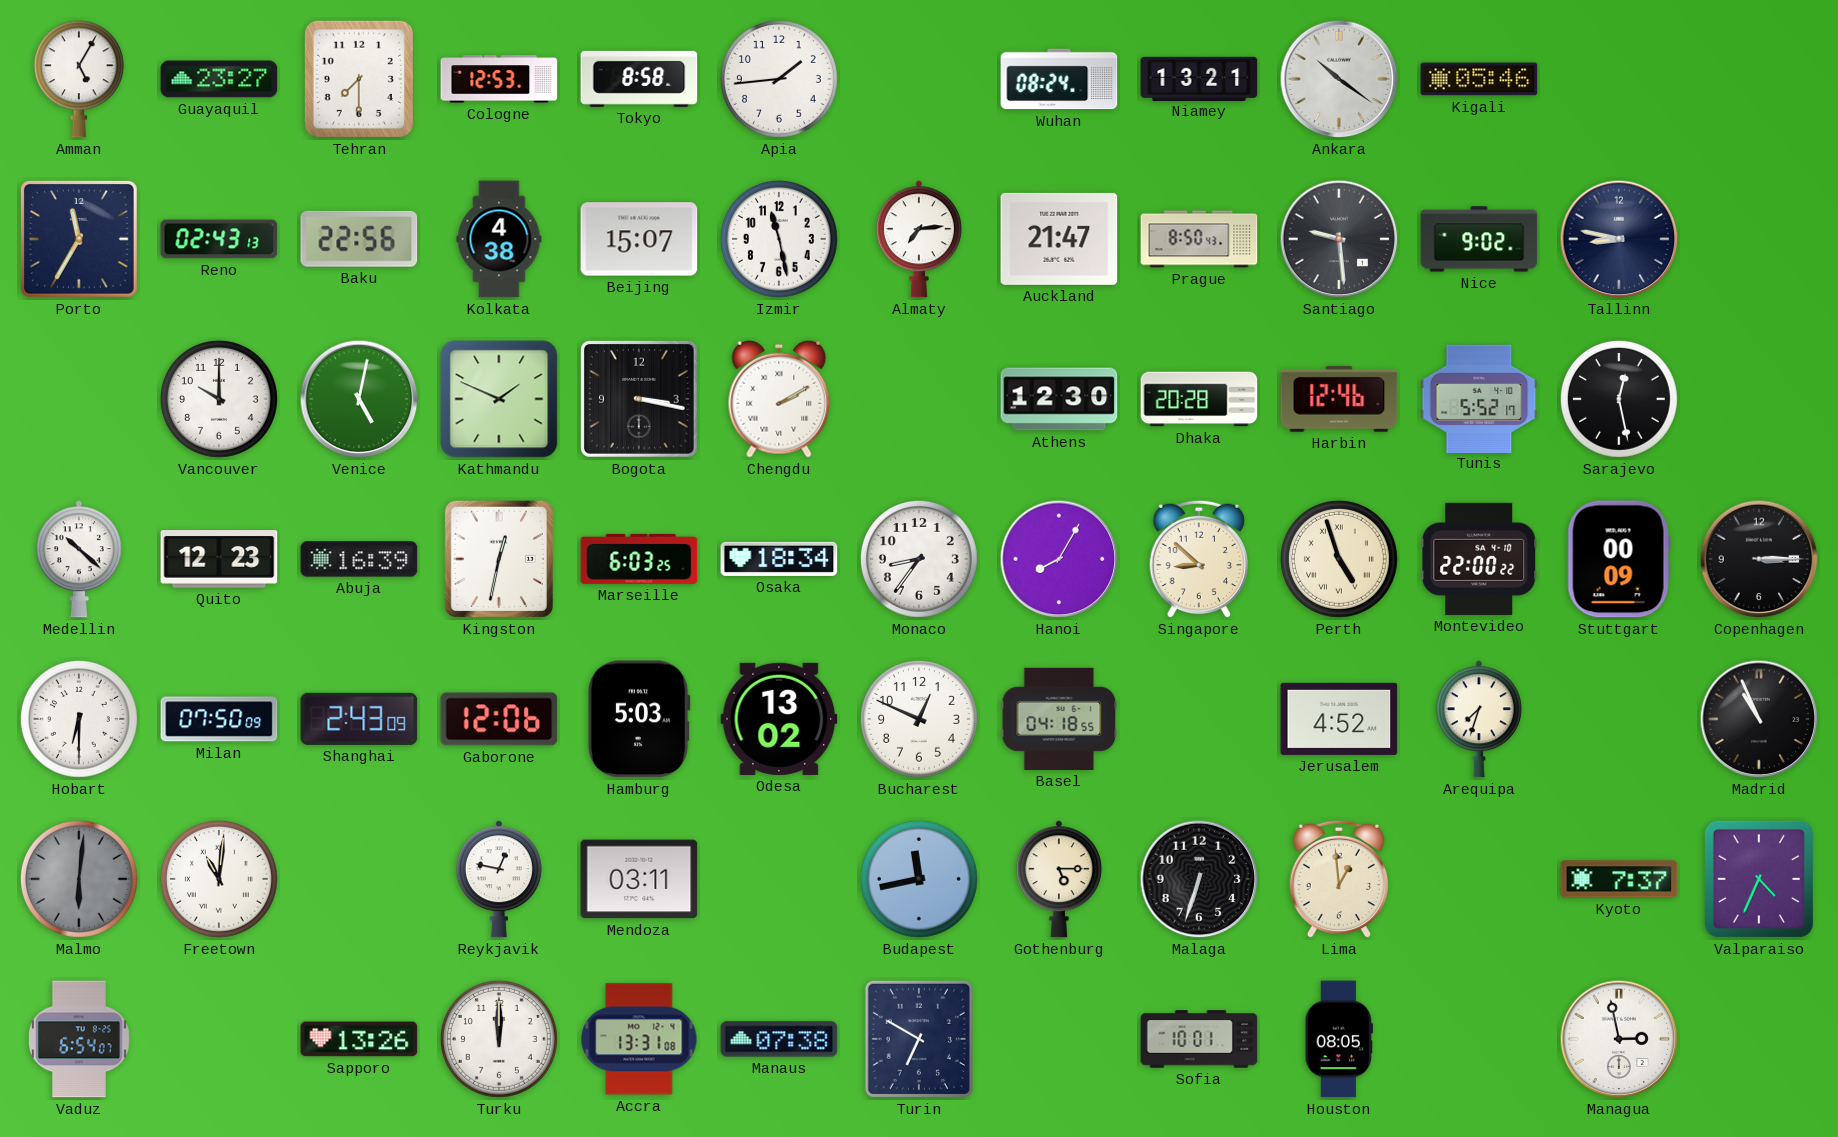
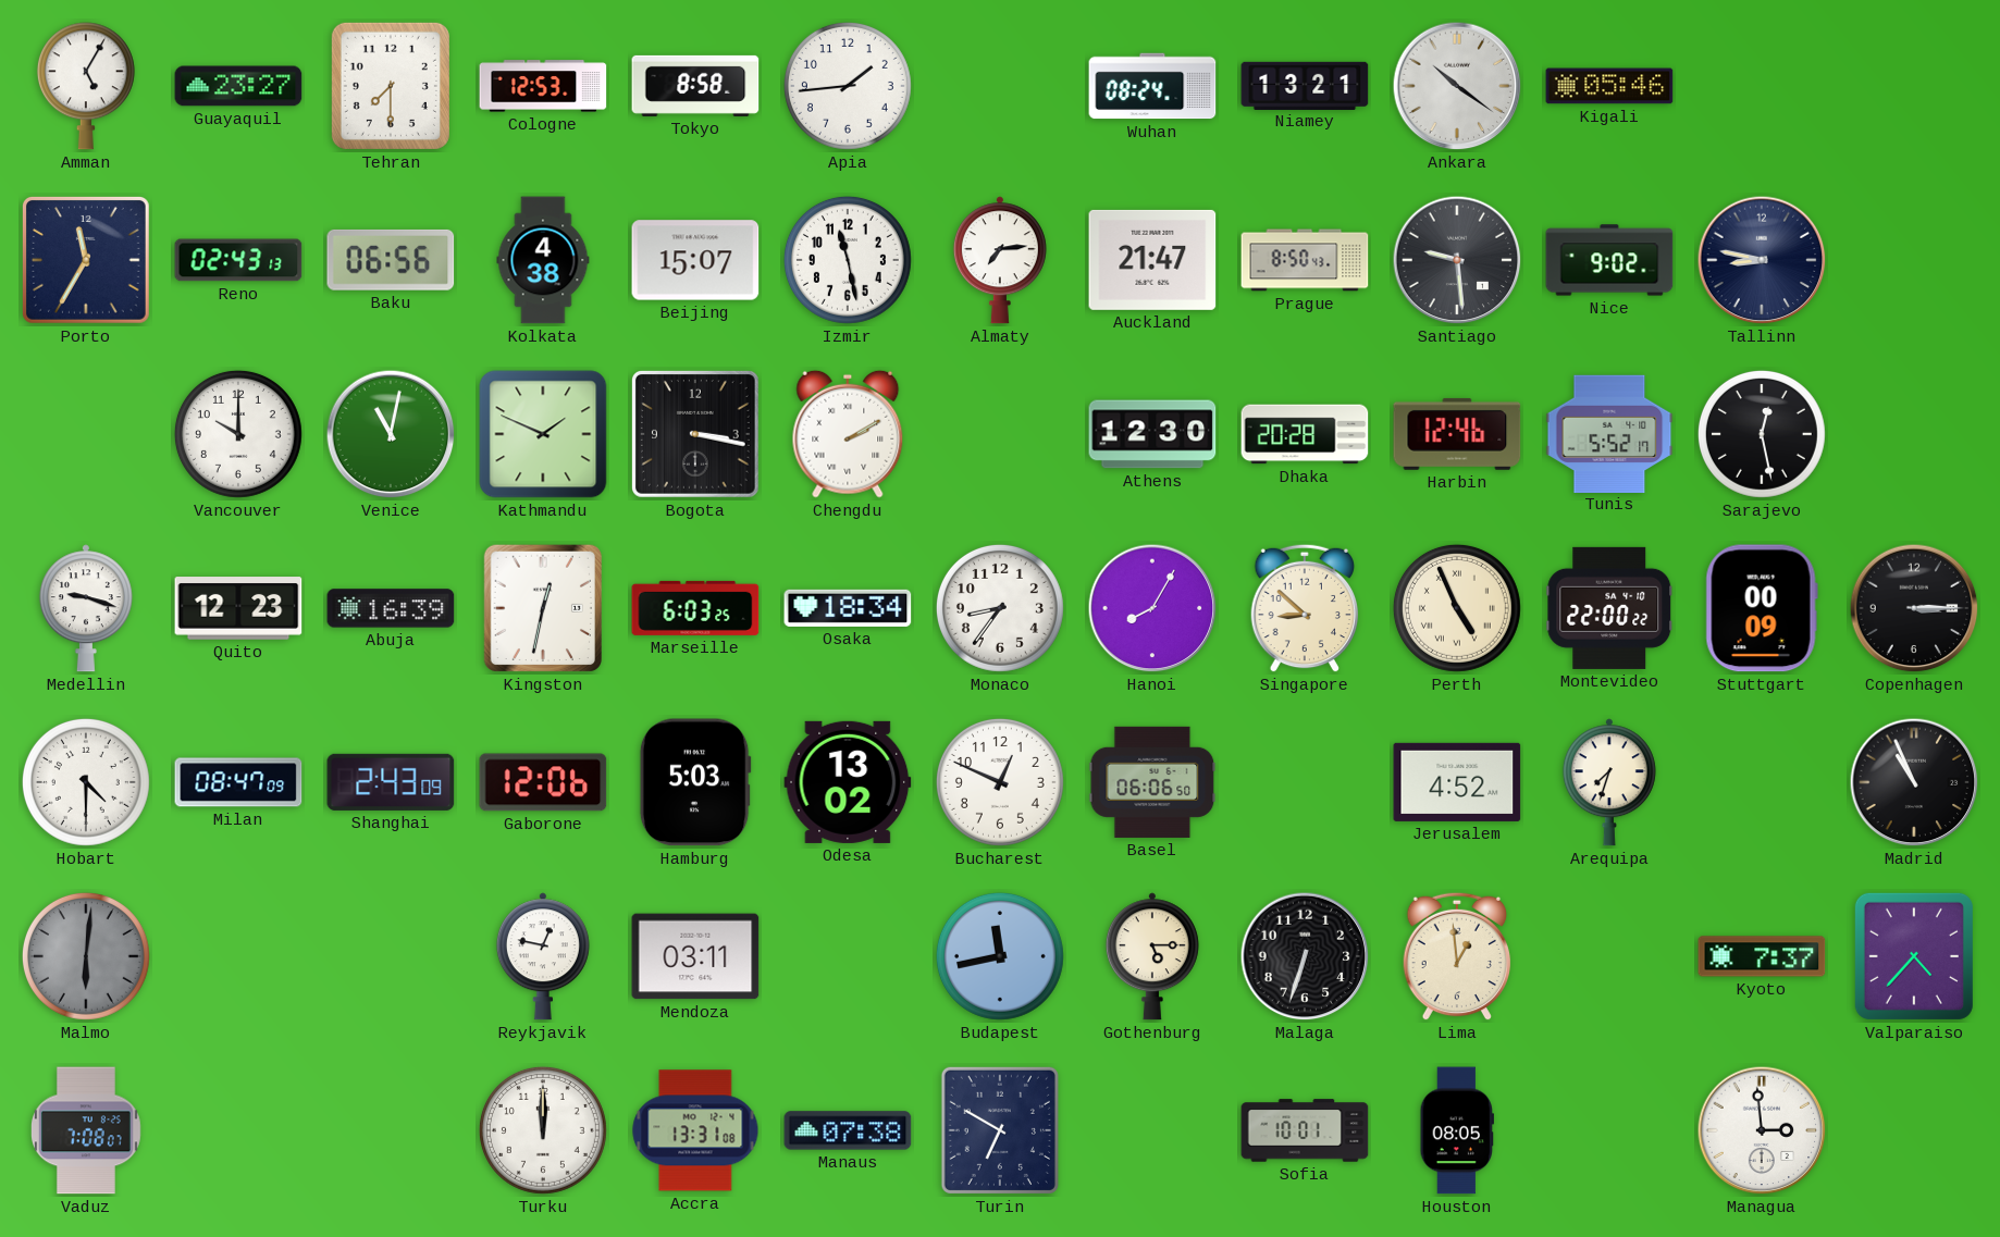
Baku: 22:56 -> 06:56 (391, 260)
Venice: 5:02 -> 11:02 (391, 434)
Medellin: 10:22 -> 9:18 (86, 608)
Perth: 4:57 -> 4:56 (1457, 608)
Hobart: 6:30 -> 4:30 (86, 782)
Milan: 07:50 -> 08:47 (238, 782)
Basel: 04:18 -> 06:06 (1152, 782)
Freetown: 11:01 -> none (219, 879)
Valparaiso: 4:34 -> 4:37 (1914, 956)
Vaduz: 6:54 -> 7:08 (86, 1130)
Sapporo: 13:26 -> none (359, 1039)
Managua: 2:58 -> 2:59 (1762, 1130)
